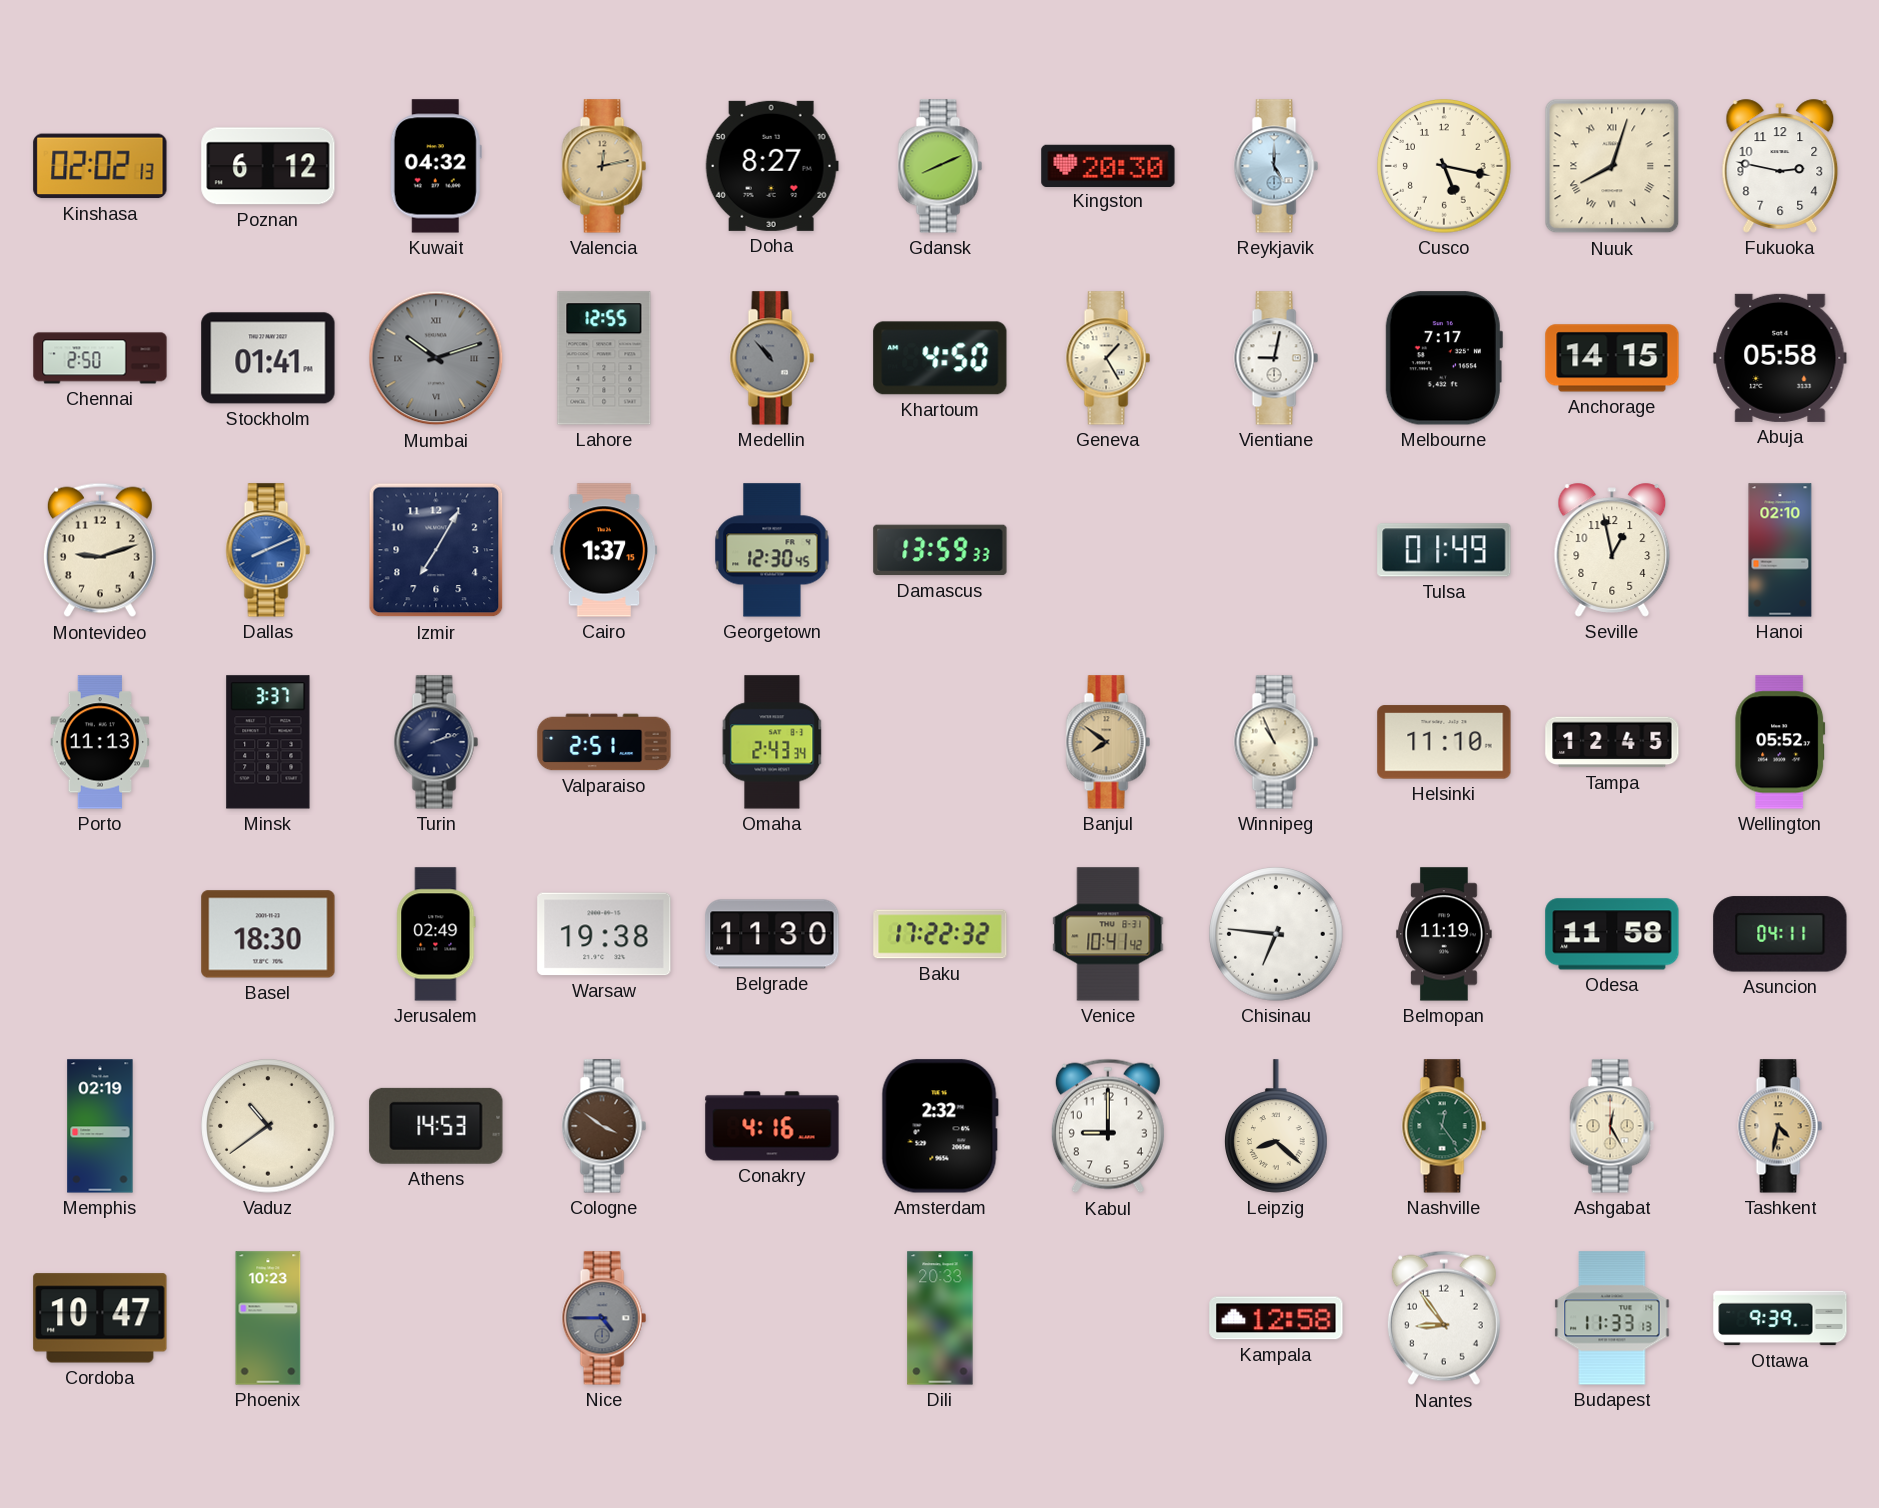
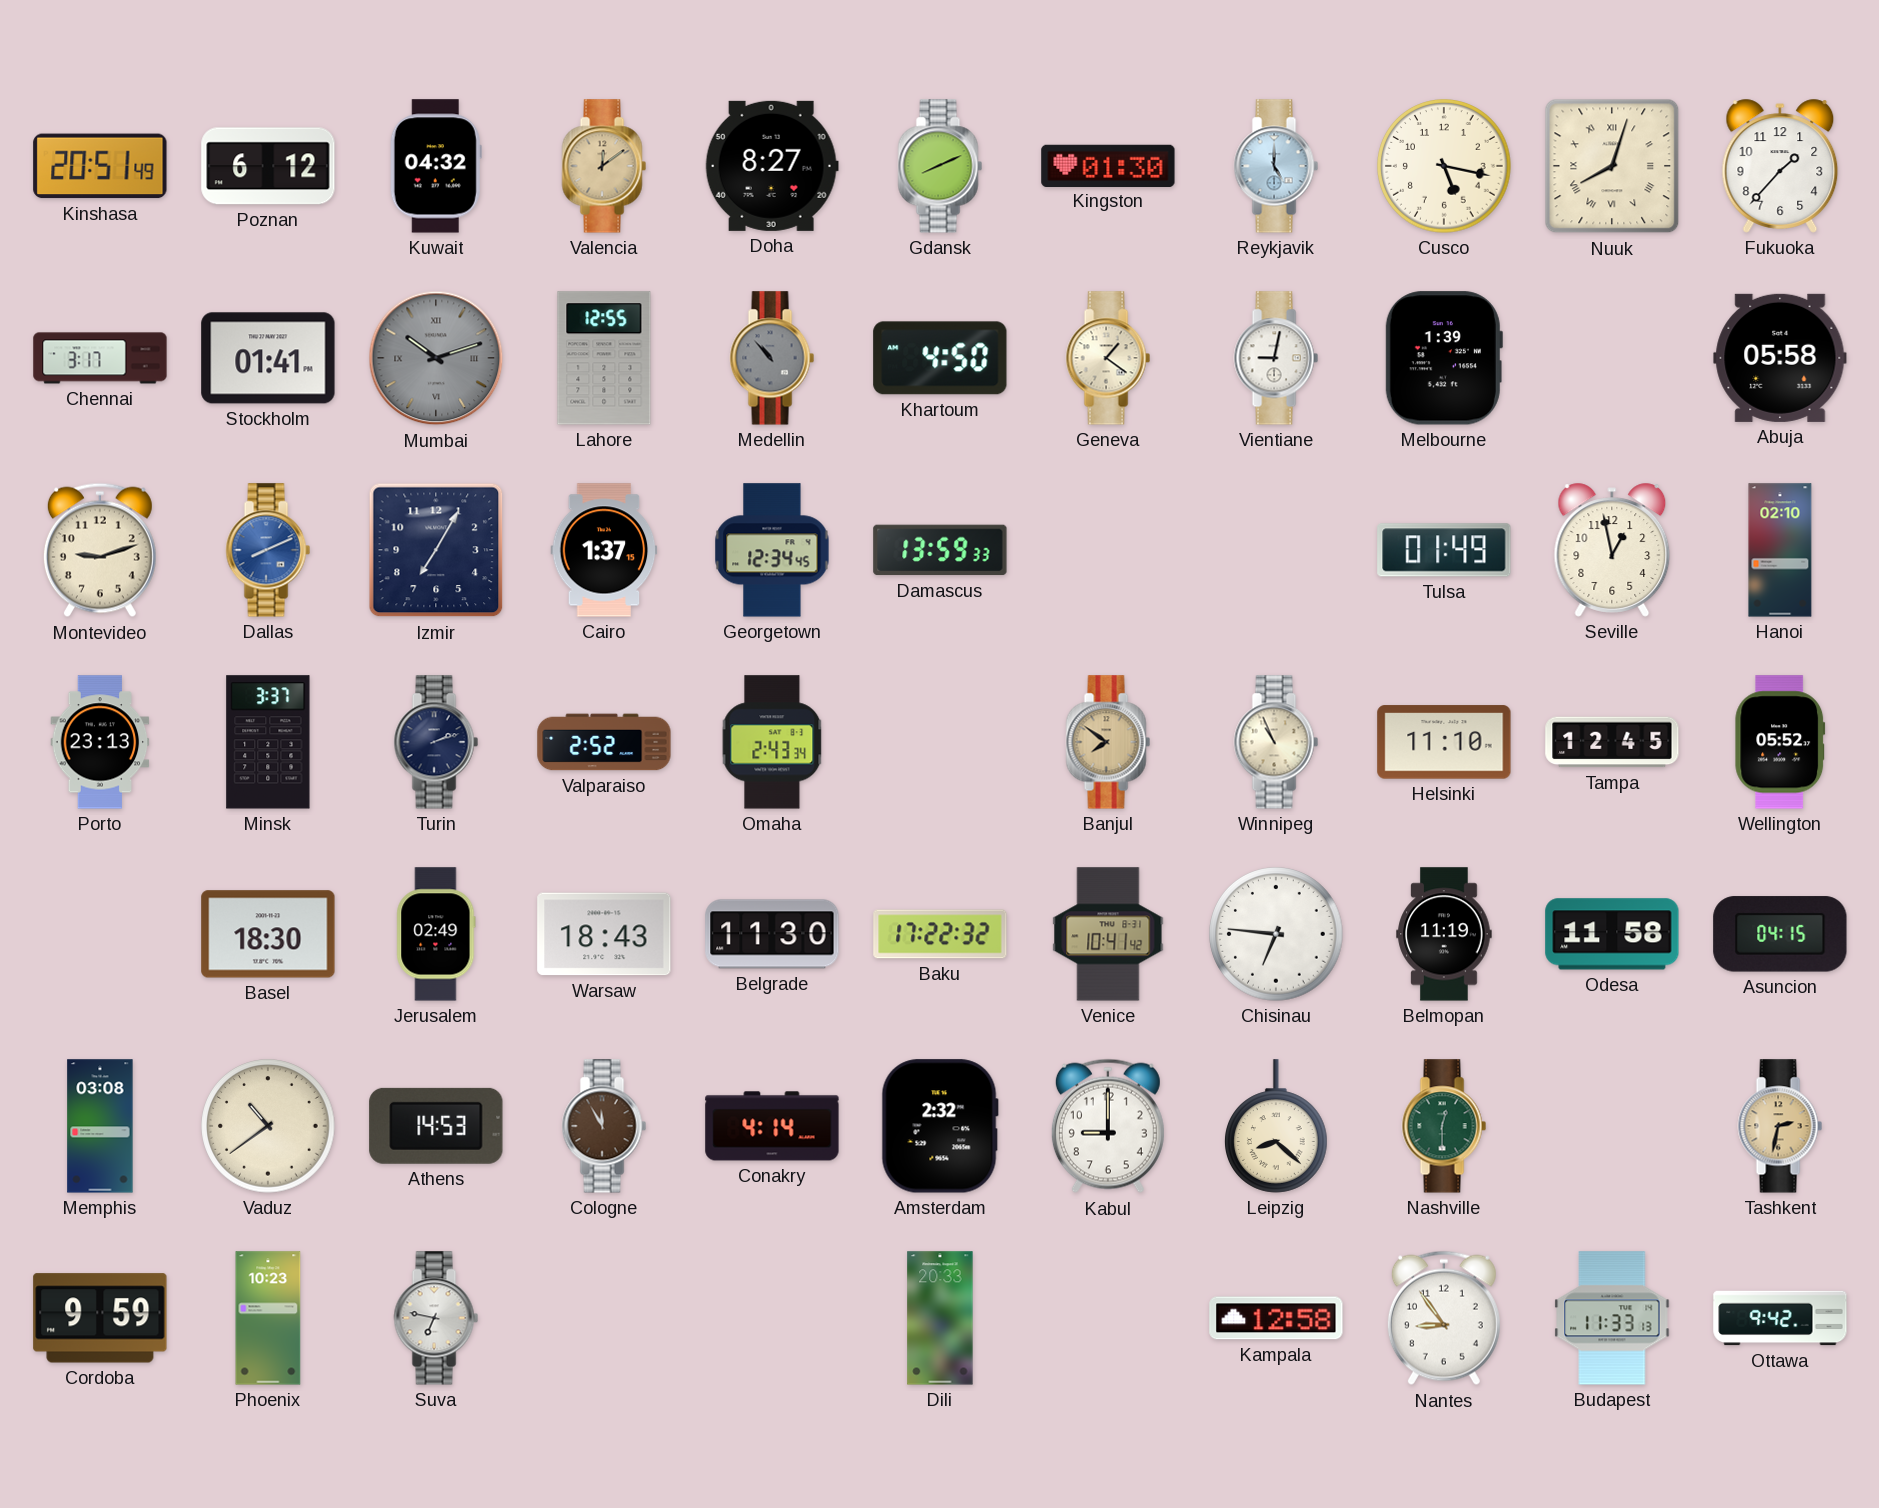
Kinshasa: 02:02 -> 20:51 (100, 166)
Valencia: 12:13 -> 12:09 (604, 166)
Kingston: 20:30 -> 01:30 (1108, 165)
Fukuoka: 2:47 -> 1:37 (1780, 166)
Chennai: 2:50 -> 3:17 (100, 358)
Geneva: 1:25 -> 1:21 (1108, 358)
Melbourne: 7:17 -> 1:39 (1444, 358)
Anchorage: 14:15 -> none (1612, 358)
Georgetown: 12:30 -> 12:34 (772, 550)
Porto: 11:13 -> 23:13 (100, 742)
Valparaiso: 2:51 -> 2:52 (604, 742)
Warsaw: 19:38 -> 18:43 (604, 934)
Asuncion: 04:11 -> 04:15 (1780, 934)
Memphis: 02:19 -> 03:08 (100, 1126)
Cologne: 3:51 -> 11:55 (604, 1126)
Conakry: 4:16 -> 4:14 (772, 1126)
Nashville: 12:24 -> 12:30 (1444, 1126)
Ashgabat: 12:25 -> none (1612, 1126)
Tashkent: 4:32 -> 2:32 (1780, 1126)
Cordoba: 10:47 -> 9:59 (100, 1318)
Suva: none -> 6:47 (436, 1318)
Nice: 4:45 -> none (604, 1318)
Ottawa: 9:39 -> 9:42 (1780, 1318)
